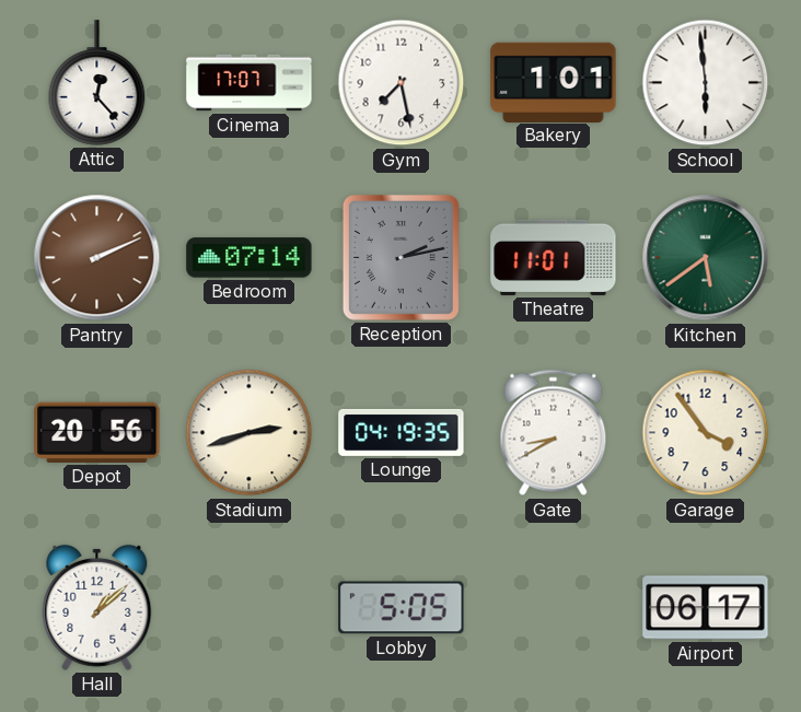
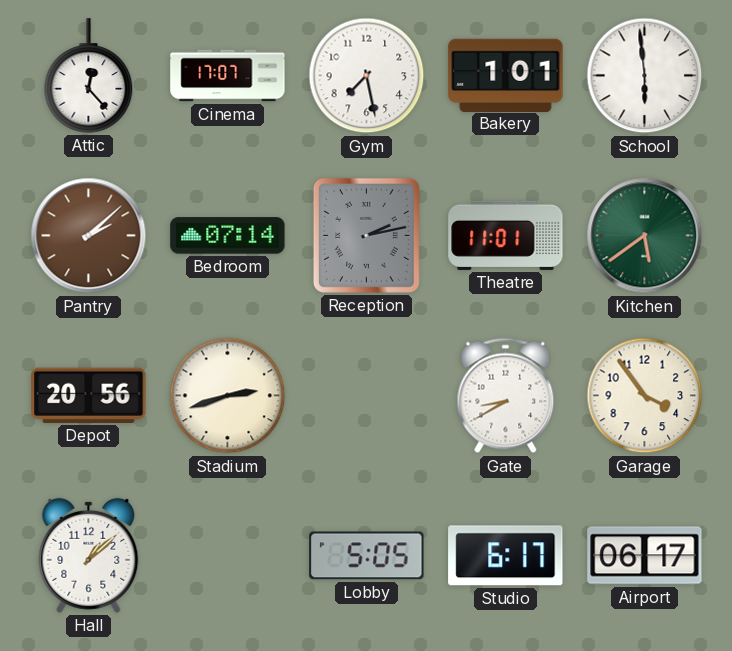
Pantry: 2:11 -> 2:08 (89, 236)
Lounge: 04:19 -> none (402, 432)
Studio: none -> 6:17 (506, 556)
